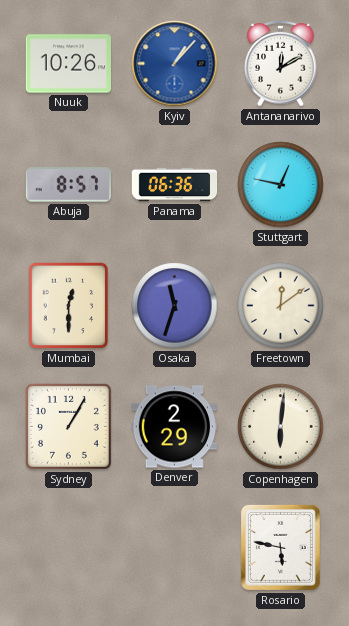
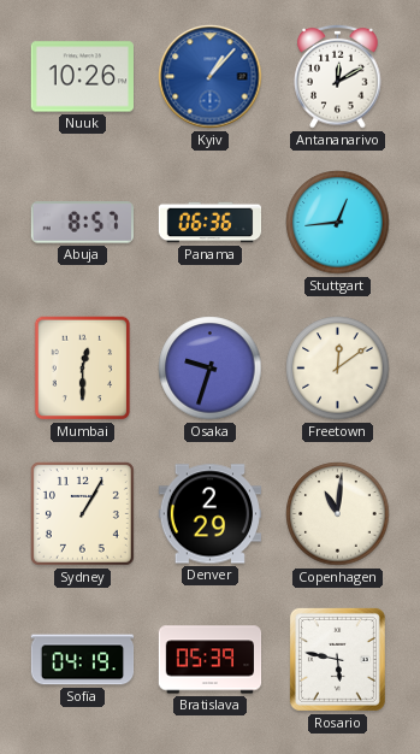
Stuttgart: 12:47 -> 12:44 (338, 223)
Osaka: 11:33 -> 9:33 (211, 369)
Copenhagen: 6:01 -> 11:01 (338, 514)
Sofia: none -> 04:19 (83, 660)
Bratislava: none -> 05:39 (211, 660)
